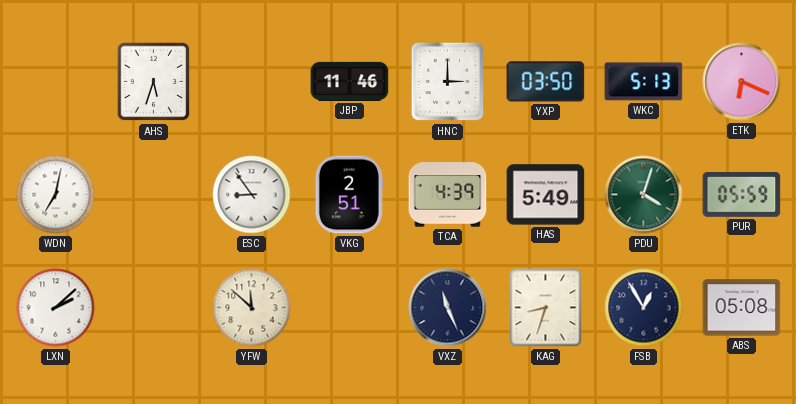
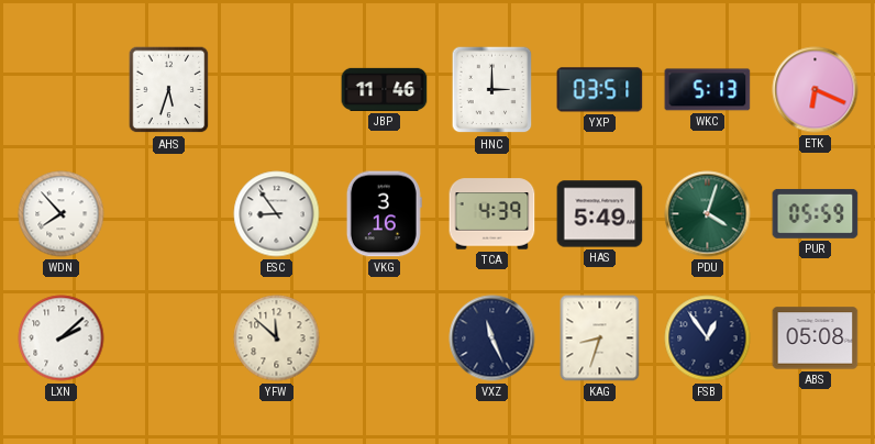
YXP: 03:50 -> 03:51 (600, 90)
WDN: 7:02 -> 7:53 (62, 214)
VKG: 2:51 -> 3:16 (384, 214)
FSB: 12:55 -> 12:54 (708, 338)
